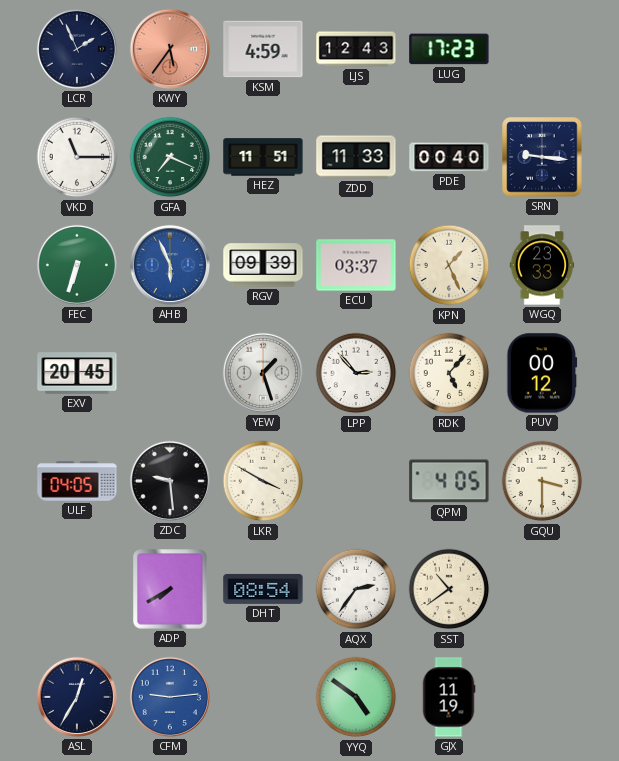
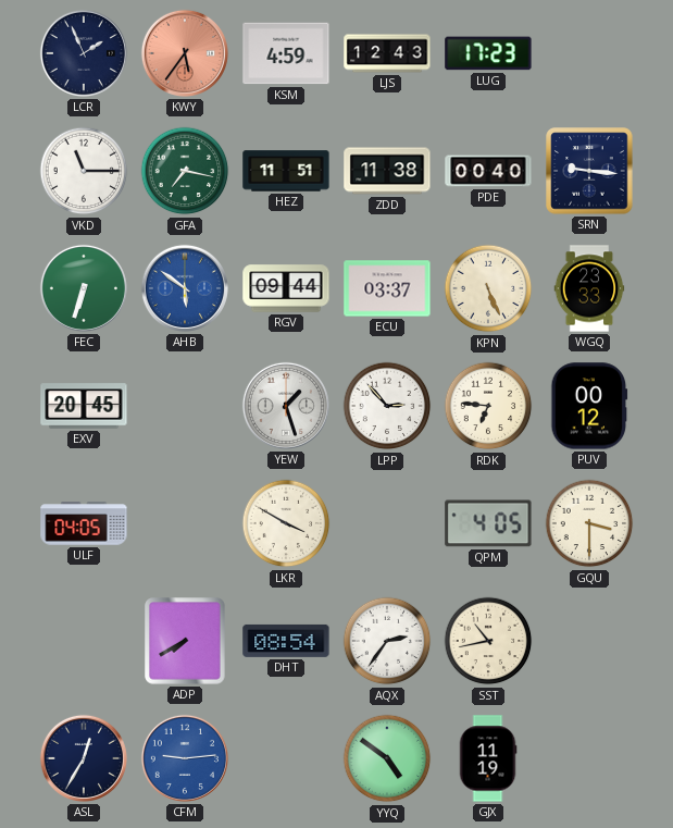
GFA: 7:19 -> 7:17 (185, 171)
ZDD: 11:33 -> 11:38 (387, 171)
AHB: 5:56 -> 5:51 (185, 288)
RGV: 09:39 -> 09:44 (286, 288)
KPN: 1:26 -> 5:26 (488, 288)
RDK: 5:07 -> 6:46 (488, 406)
ZDC: 9:29 -> none (170, 481)
SST: 10:39 -> 10:43 (488, 641)
